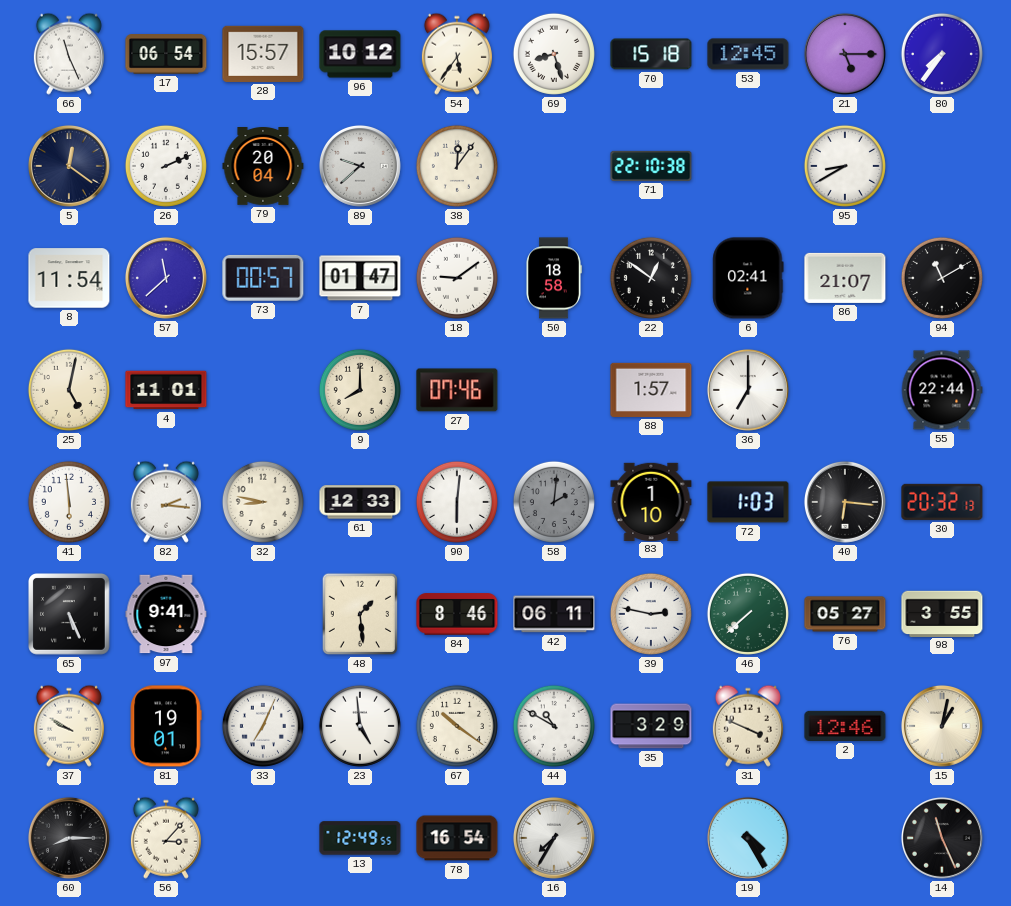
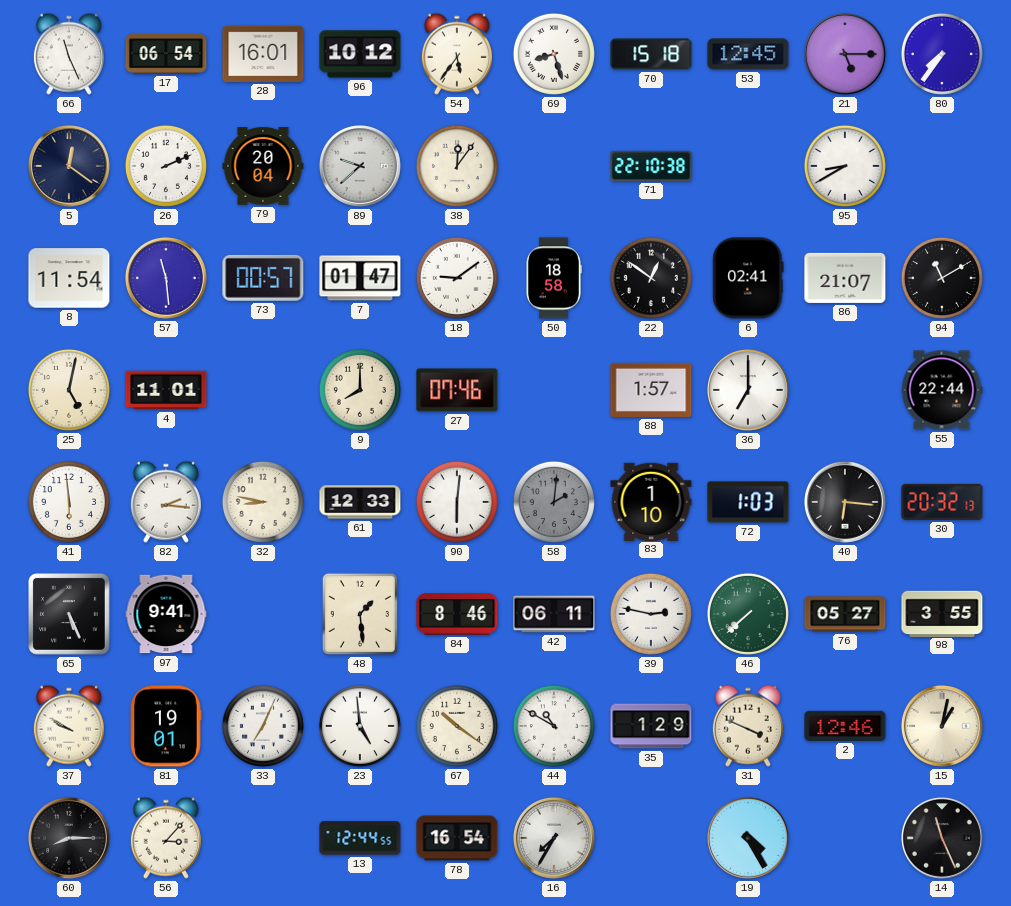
28: 15:57 -> 16:01 (263, 54)
57: 11:38 -> 11:29 (166, 278)
35: 3:29 -> 1:29 (651, 726)
13: 12:49 -> 12:44 (360, 838)
